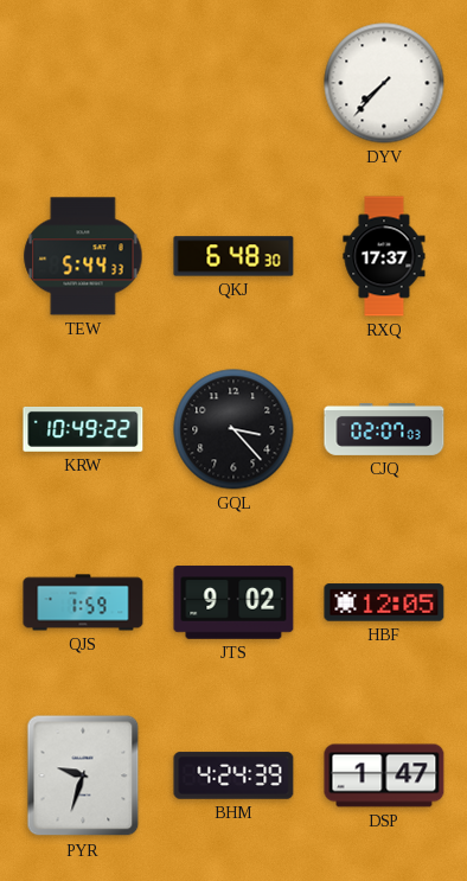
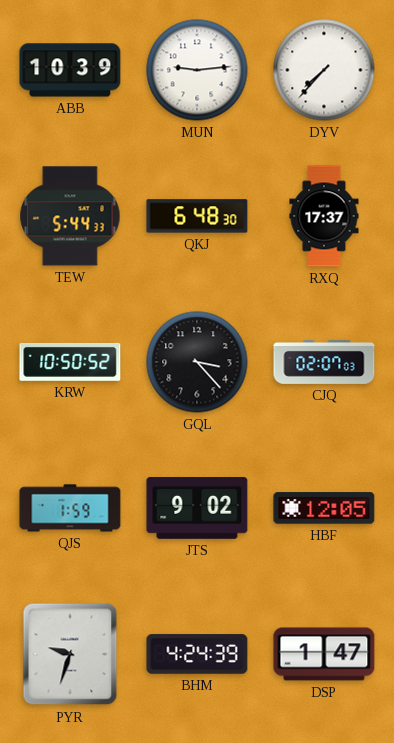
ABB: none -> 10:39 (70, 70)
MUN: none -> 9:14 (197, 70)
KRW: 10:49 -> 10:50 (70, 362)
